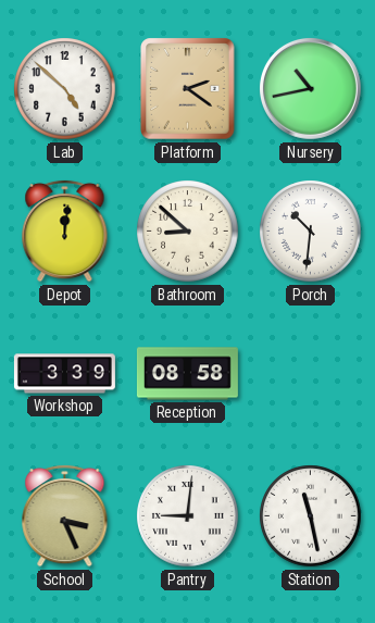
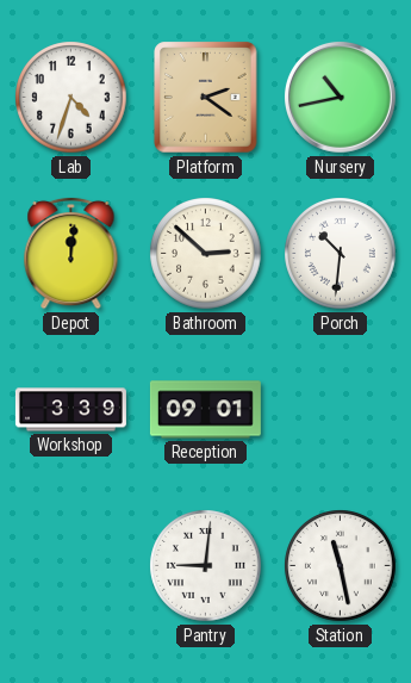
Lab: 4:52 -> 4:33 (71, 98)
Bathroom: 8:52 -> 2:52 (206, 254)
Reception: 08:58 -> 09:01 (205, 410)
School: 3:26 -> none (65, 515)
